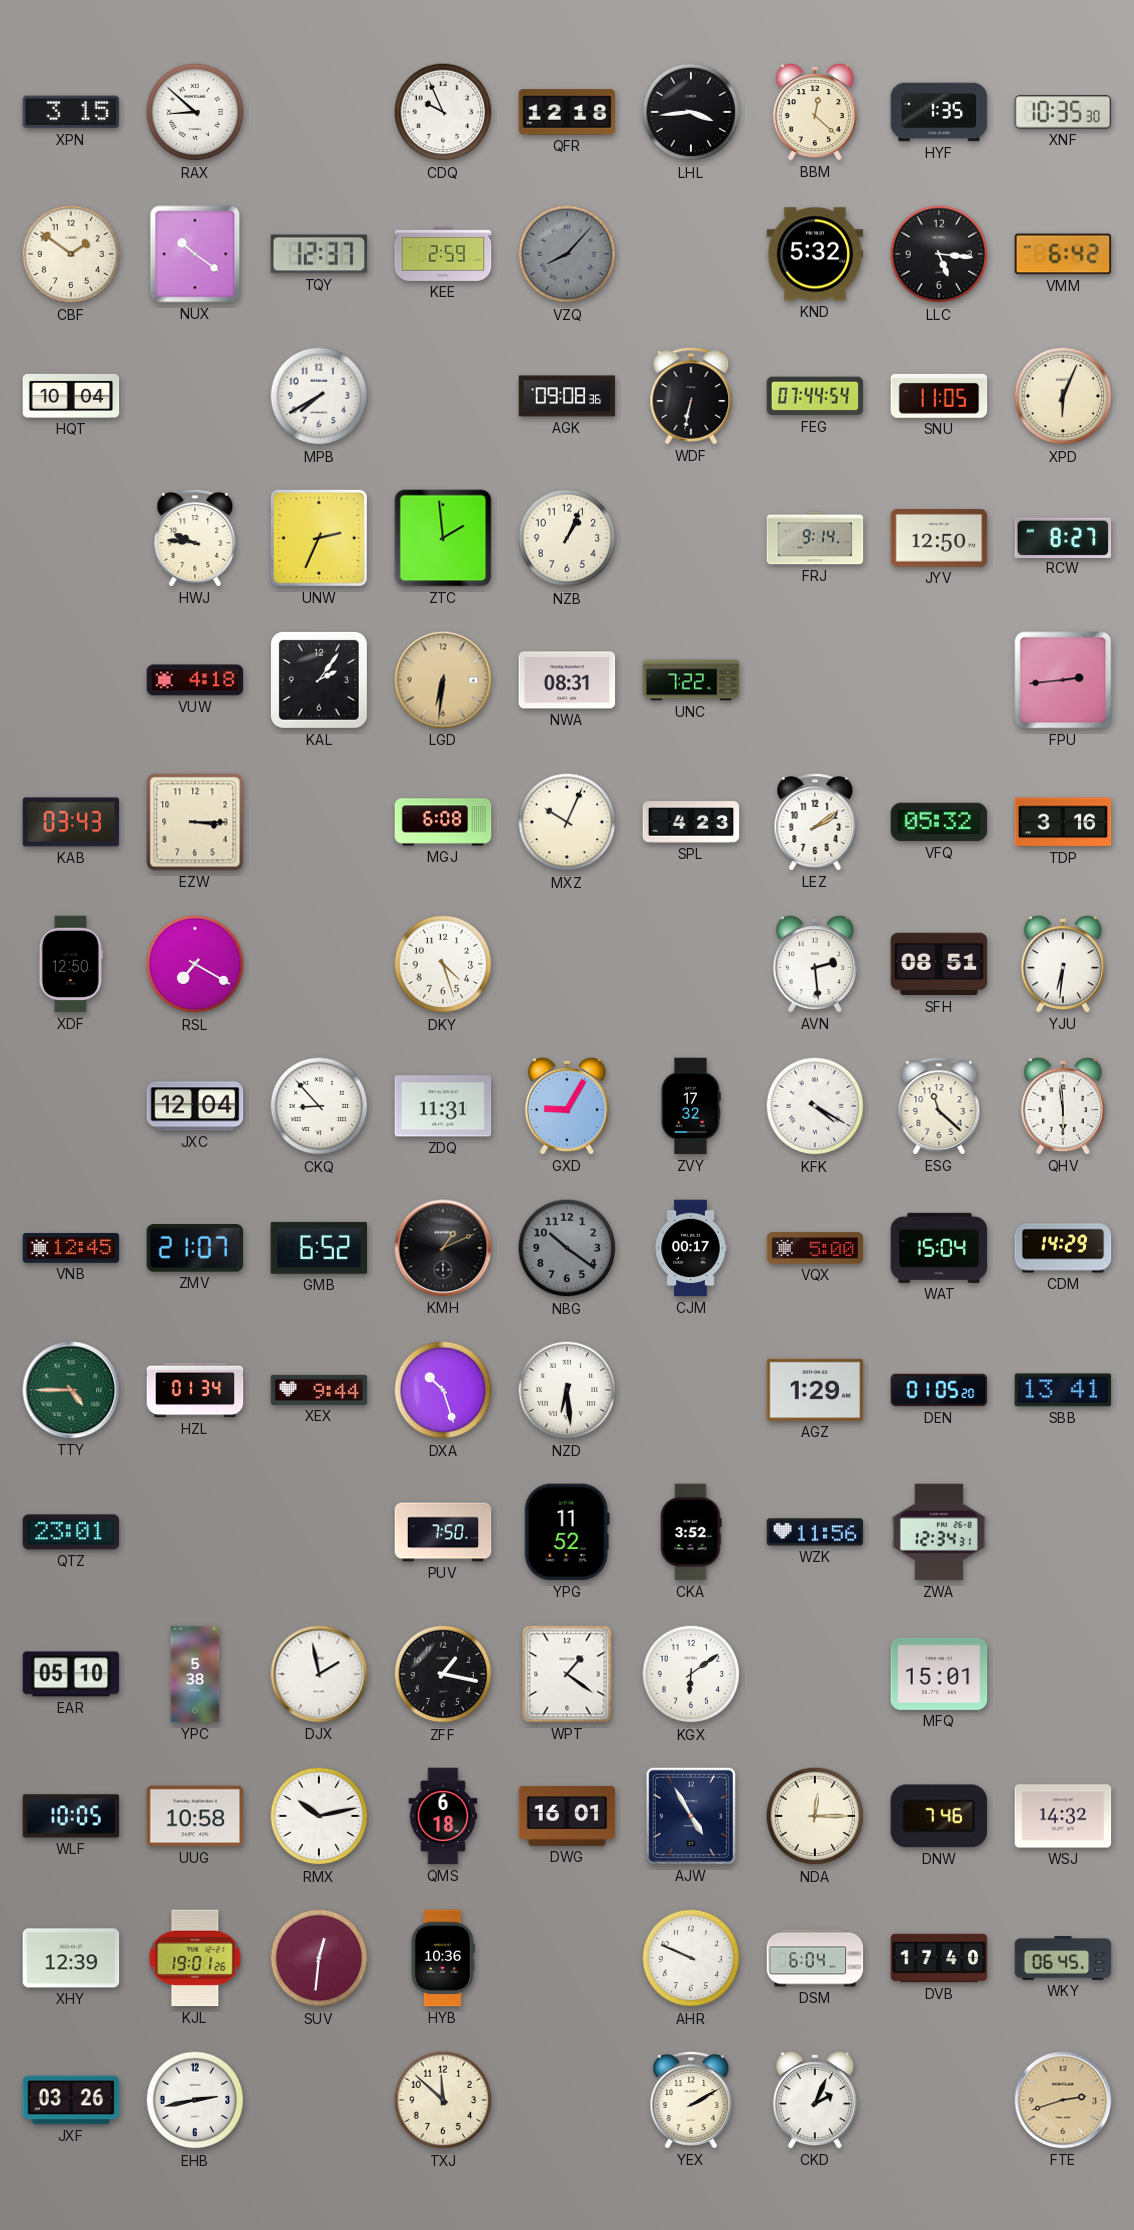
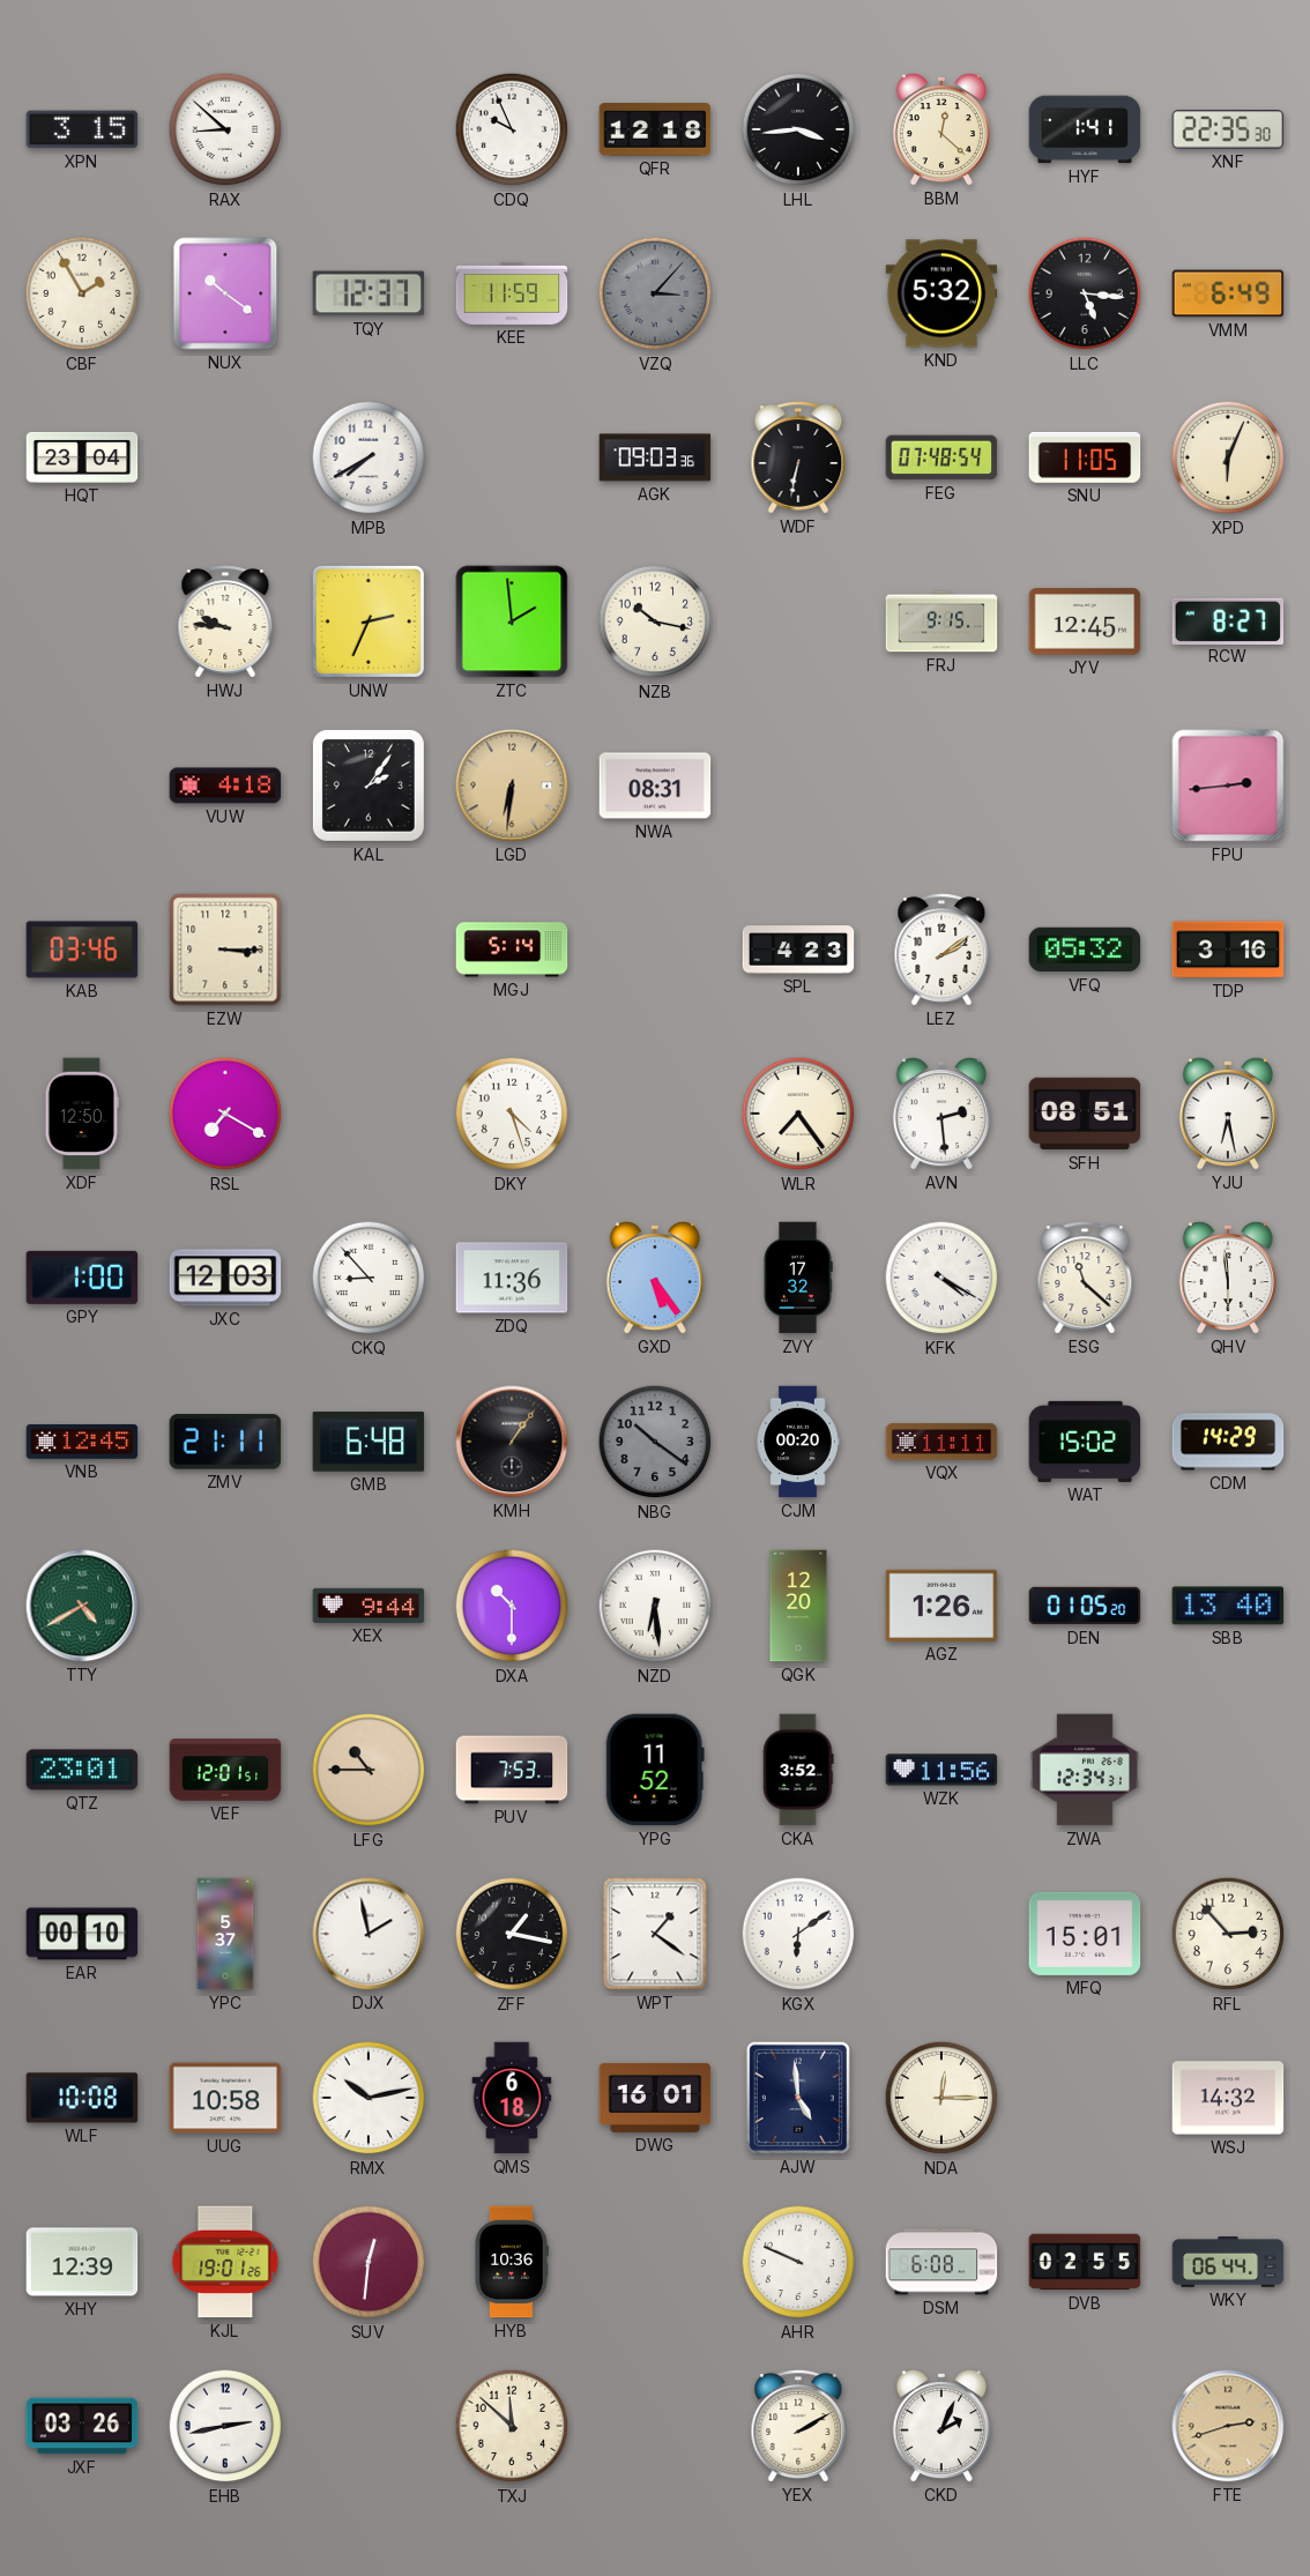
HYF: 1:35 -> 1:41 (1085, 129)
XNF: 10:35 -> 22:35 (1228, 129)
CBF: 1:51 -> 1:55 (82, 293)
KEE: 2:59 -> 11:59 (512, 293)
VZQ: 8:07 -> 3:07 (655, 293)
VMM: 6:42 -> 6:49 (1228, 293)
HQT: 10:04 -> 23:04 (82, 457)
AGK: 09:08 -> 09:03 (655, 457)
FEG: 07:44 -> 07:48 (941, 457)
NZB: 1:04 -> 10:17 (655, 621)
FRJ: 9:14 -> 9:15 (941, 621)
JYV: 12:50 -> 12:45 (1085, 621)
UNC: 7:22 -> none (691, 680)
KAB: 03:43 -> 03:46 (82, 950)
MGJ: 6:08 -> 5:14 (512, 950)
MXZ: 10:04 -> none (567, 822)
WLR: none -> 7:24 (798, 1114)
YJU: 6:31 -> 6:28 (1228, 1114)
GPY: none -> 1:00 (82, 1278)
JXC: 12:04 -> 12:03 (225, 1278)
ZDQ: 11:31 -> 11:36 (512, 1278)
GXD: 9:05 -> 5:24 (655, 1278)
ZMV: 21:07 -> 21:11 (225, 1442)
GMB: 6:52 -> 6:48 (369, 1442)
KMH: 1:11 -> 1:06 (512, 1442)
CJM: 00:17 -> 00:20 (798, 1442)
VQX: 5:00 -> 11:11 (941, 1442)
WAT: 15:04 -> 15:02 (1085, 1442)
TTY: 4:45 -> 4:40 (82, 1606)
HZL: 01:34 -> none (195, 1390)
DXA: 10:27 -> 10:30 (512, 1606)
QGK: none -> 12:20 (798, 1606)
AGZ: 1:29 -> 1:26 (941, 1606)
SBB: 13:41 -> 13:40 (1228, 1606)
VEF: none -> 12:01 (225, 1770)
LFG: none -> 10:45 (369, 1770)
PUV: 7:50 -> 7:53 (512, 1770)
EAR: 05:10 -> 00:10 (82, 1934)
YPC: 5:38 -> 5:37 (225, 1934)
RFL: none -> 2:53 (1228, 1934)
WLF: 10:05 -> 10:08 (82, 2098)
AJW: 4:55 -> 4:59 (798, 2098)
DNW: 7:46 -> none (939, 1816)
DSM: 6:04 -> 6:08 (941, 2262)
DVB: 17:40 -> 02:55 (1085, 2262)
WKY: 06:45 -> 06:44 (1228, 2262)
